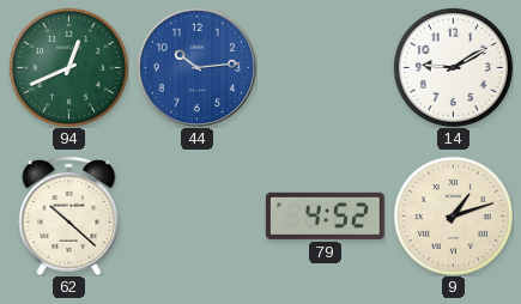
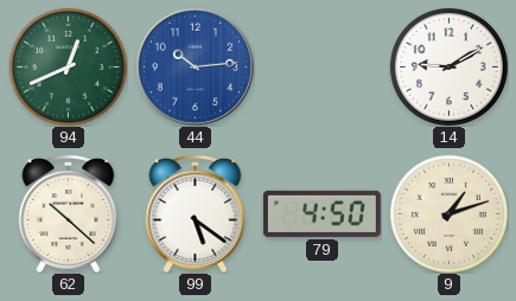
99: none -> 5:21 (196, 213)
79: 4:52 -> 4:50 (321, 213)
